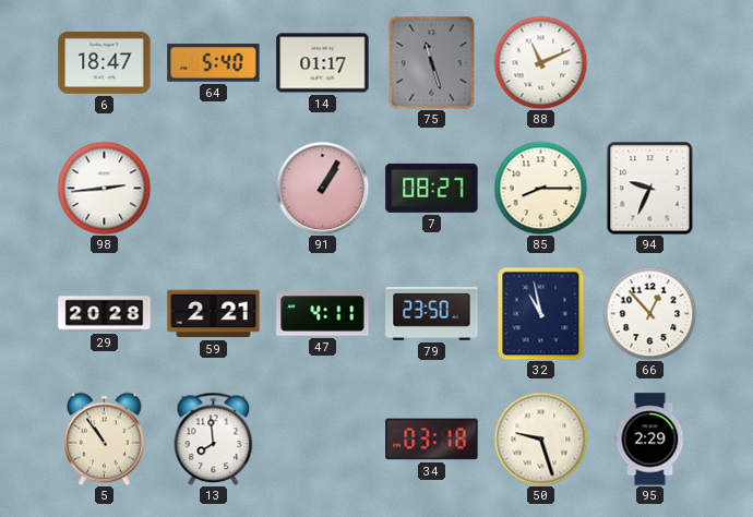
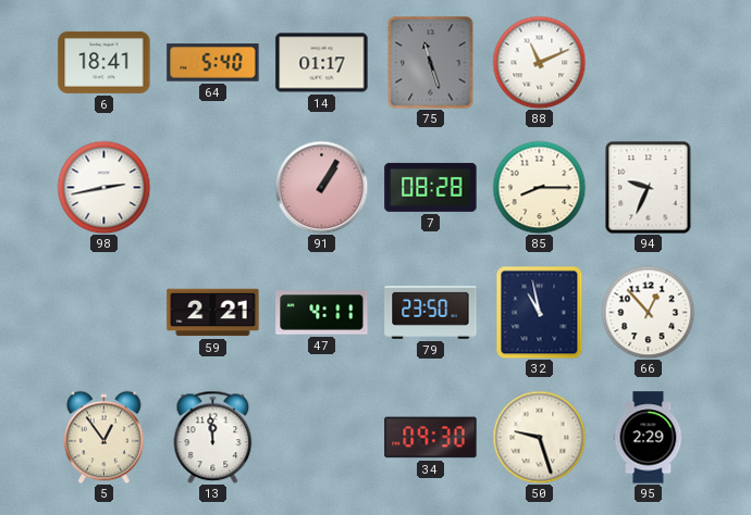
6: 18:47 -> 18:41 (104, 62)
98: 2:44 -> 2:43 (103, 187)
7: 08:27 -> 08:28 (431, 187)
29: 20:28 -> none (105, 314)
5: 10:54 -> 12:54 (104, 437)
13: 7:59 -> 11:59 (213, 437)
34: 03:18 -> 09:30 (431, 438)
